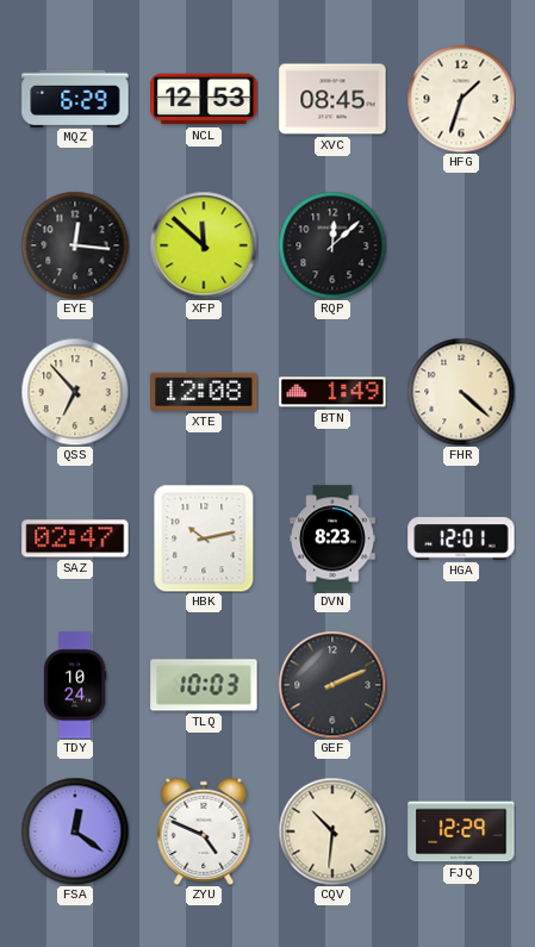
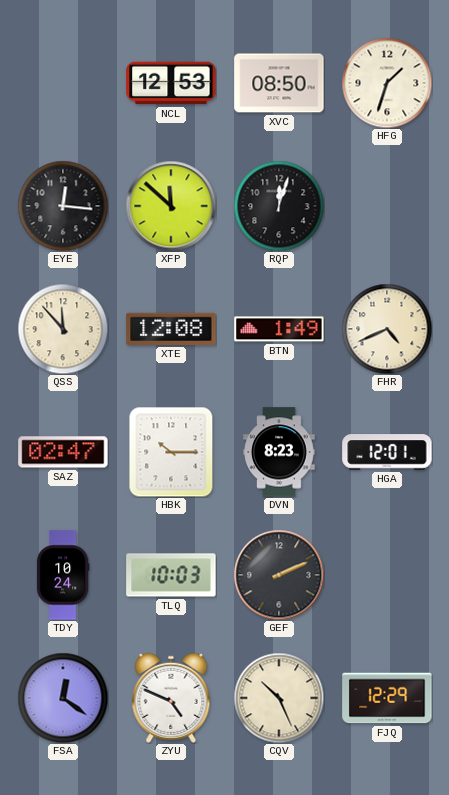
MQZ: 6:29 -> none (75, 98)
XVC: 08:45 -> 08:50 (279, 83)
RQP: 12:08 -> 12:03 (279, 206)
QSS: 6:53 -> 11:53 (63, 329)
FHR: 4:22 -> 4:41 (387, 329)
HBK: 10:13 -> 10:15 (171, 452)
CQV: 10:31 -> 10:26 (279, 698)
